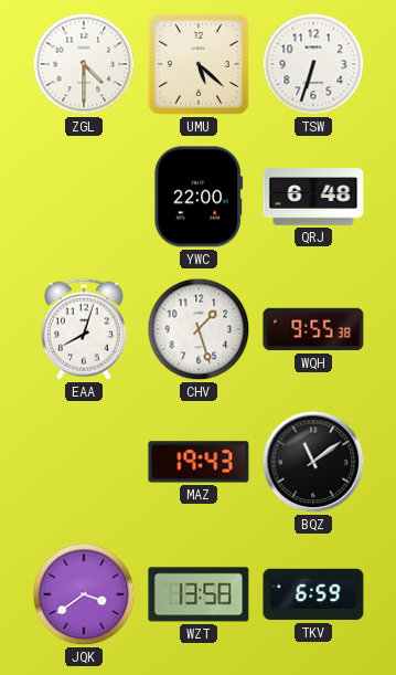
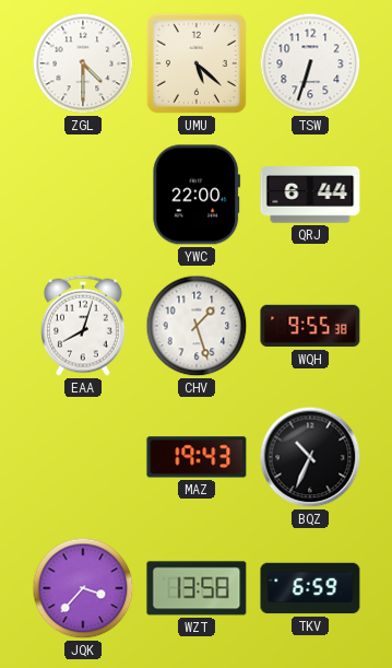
QRJ: 6:48 -> 6:44 (310, 195)
BQZ: 11:09 -> 10:34 (310, 457)
JQK: 3:39 -> 3:37 (83, 588)
